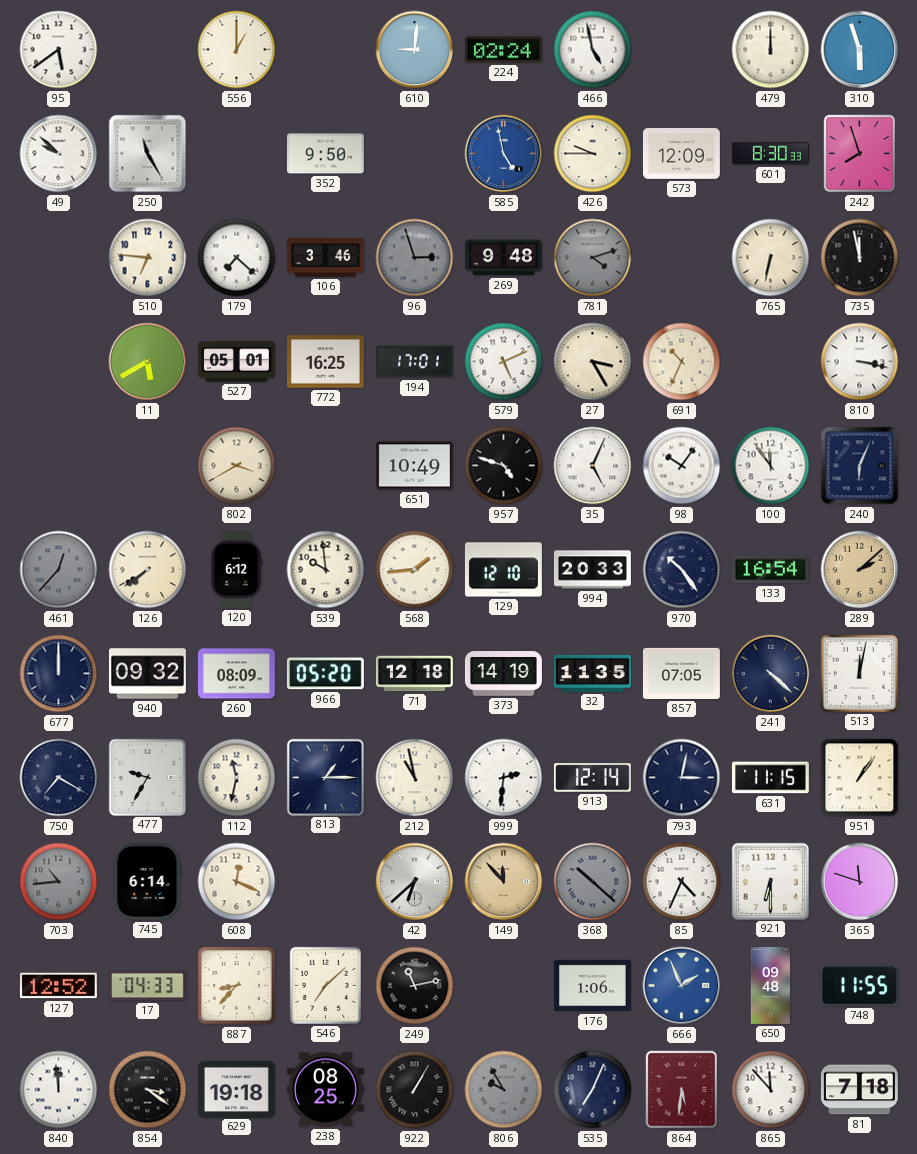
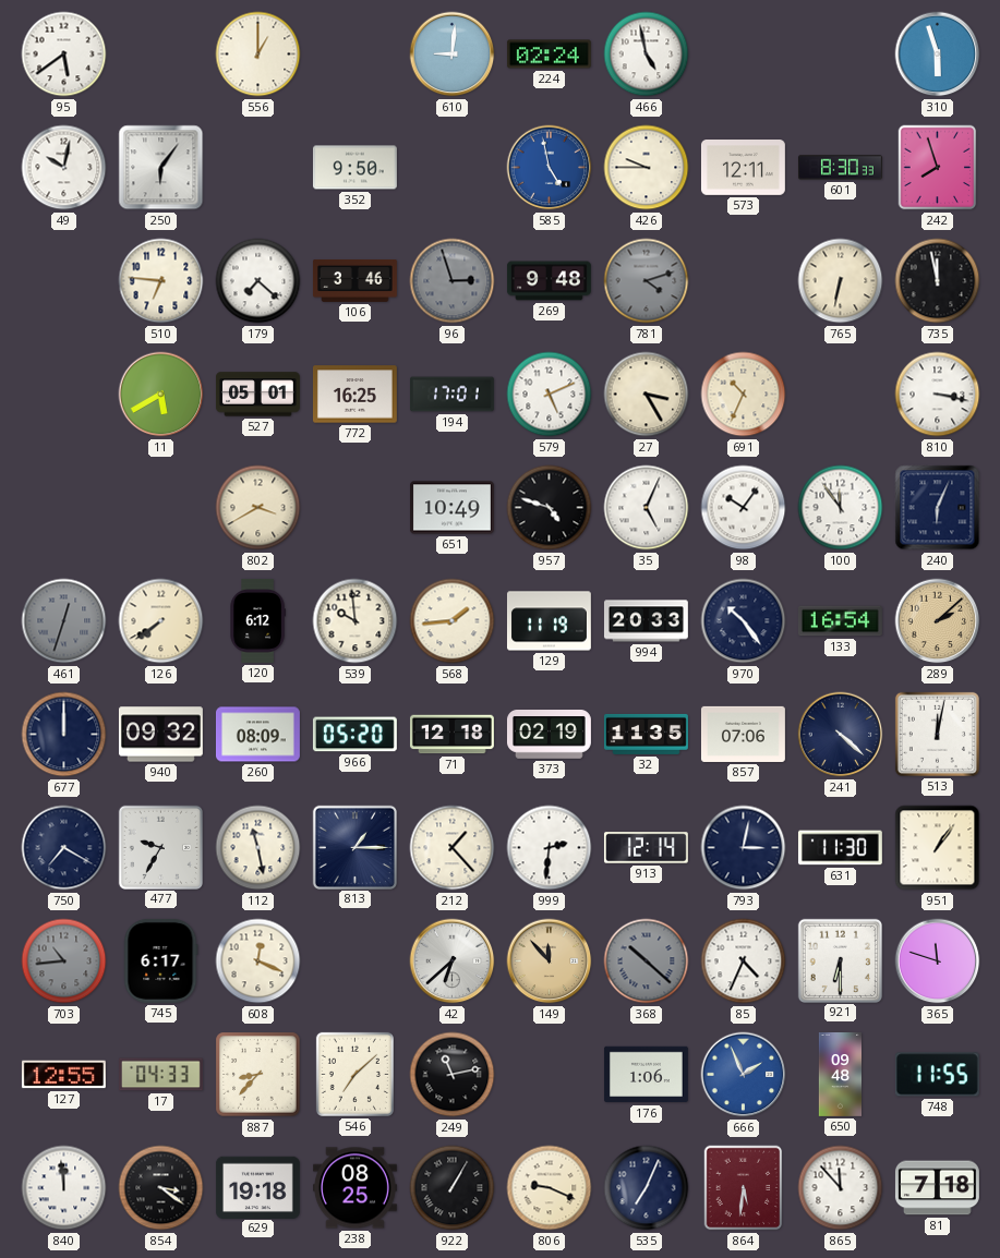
479: 12:00 -> none (771, 50)
49: 9:52 -> 10:02 (64, 168)
250: 11:25 -> 6:06 (161, 168)
573: 12:09 -> 12:11 (743, 168)
461: 12:37 -> 12:33 (64, 621)
129: 12:10 -> 11:19 (549, 621)
373: 14:19 -> 02:19 (549, 735)
857: 07:05 -> 07:06 (743, 734)
112: 11:32 -> 11:28 (258, 848)
212: 10:58 -> 1:23 (453, 848)
631: 11:15 -> 11:30 (840, 848)
745: 6:14 -> 6:17 (160, 960)
127: 12:52 -> 12:55 (63, 1075)
806: 9:55 -> 9:19 (550, 1188)
806 dial: grey -> cream (550, 1188)
